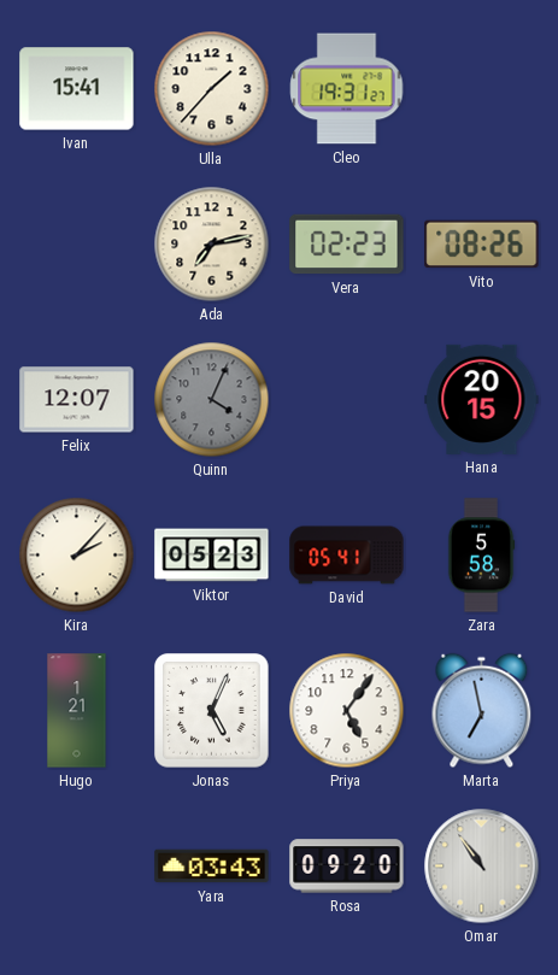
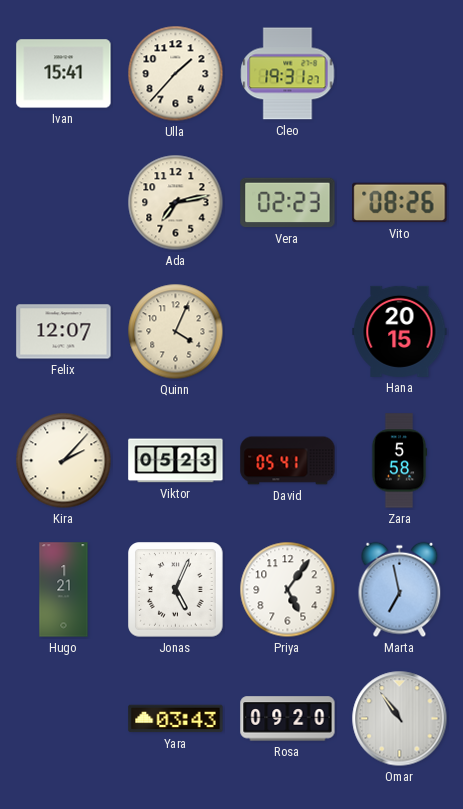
Quinn dial: grey -> cream (176, 332)
